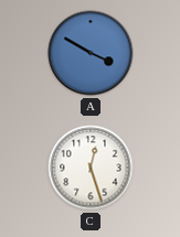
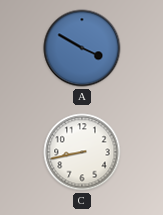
C: 12:27 -> 8:43 (82, 152)
